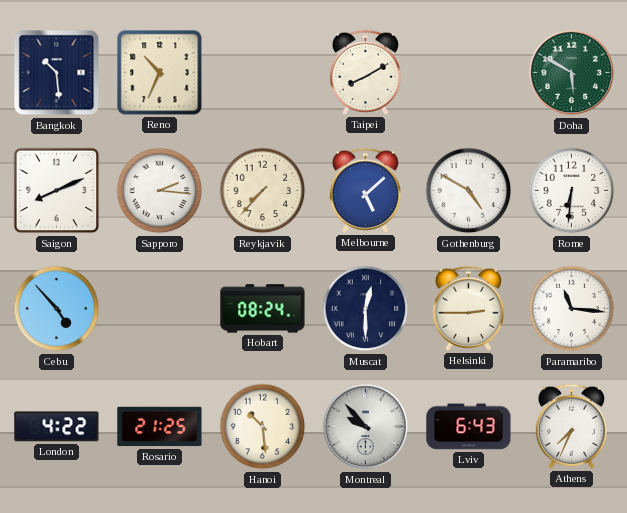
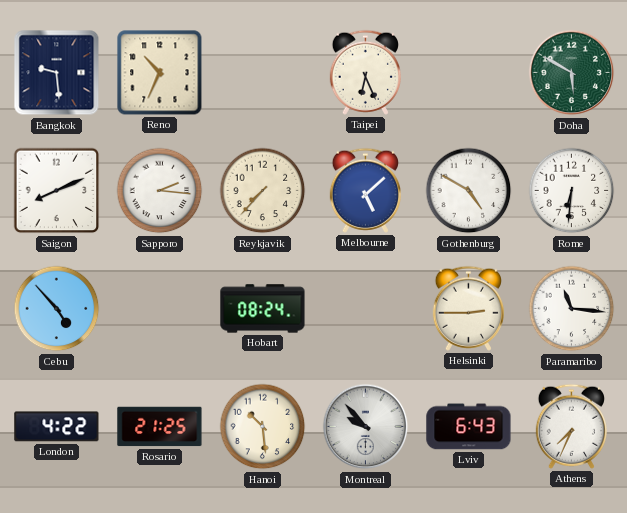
Bangkok: 10:29 -> 9:29 (57, 73)
Taipei: 8:10 -> 6:26 (365, 72)
Muscat: 12:30 -> none (366, 309)
